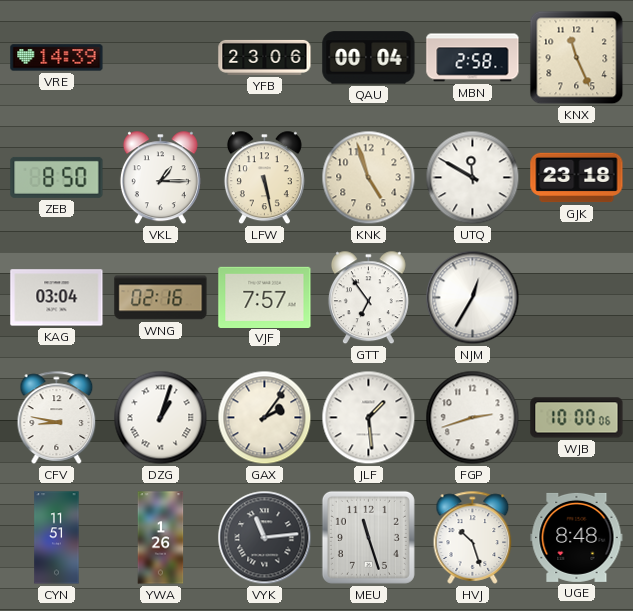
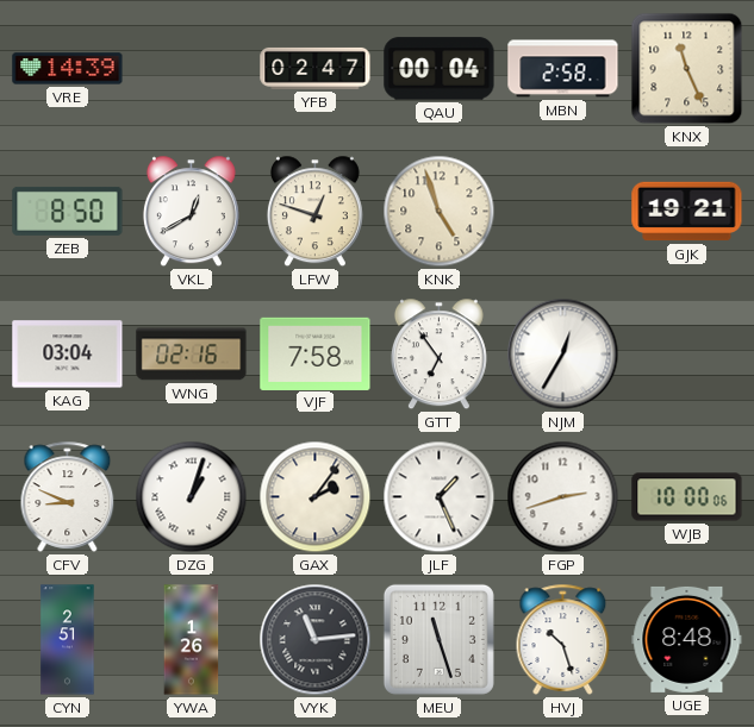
YFB: 23:06 -> 02:47 (316, 68)
VKL: 1:15 -> 12:40 (191, 212)
LFW: 5:28 -> 12:48 (314, 212)
UTQ: 11:50 -> none (473, 178)
GJK: 23:18 -> 19:21 (687, 212)
VJF: 7:57 -> 7:58 (316, 353)
CFV: 8:47 -> 8:49 (68, 496)
JLF: 1:29 -> 1:26 (440, 497)
CYN: 11:51 -> 2:51 (68, 640)
